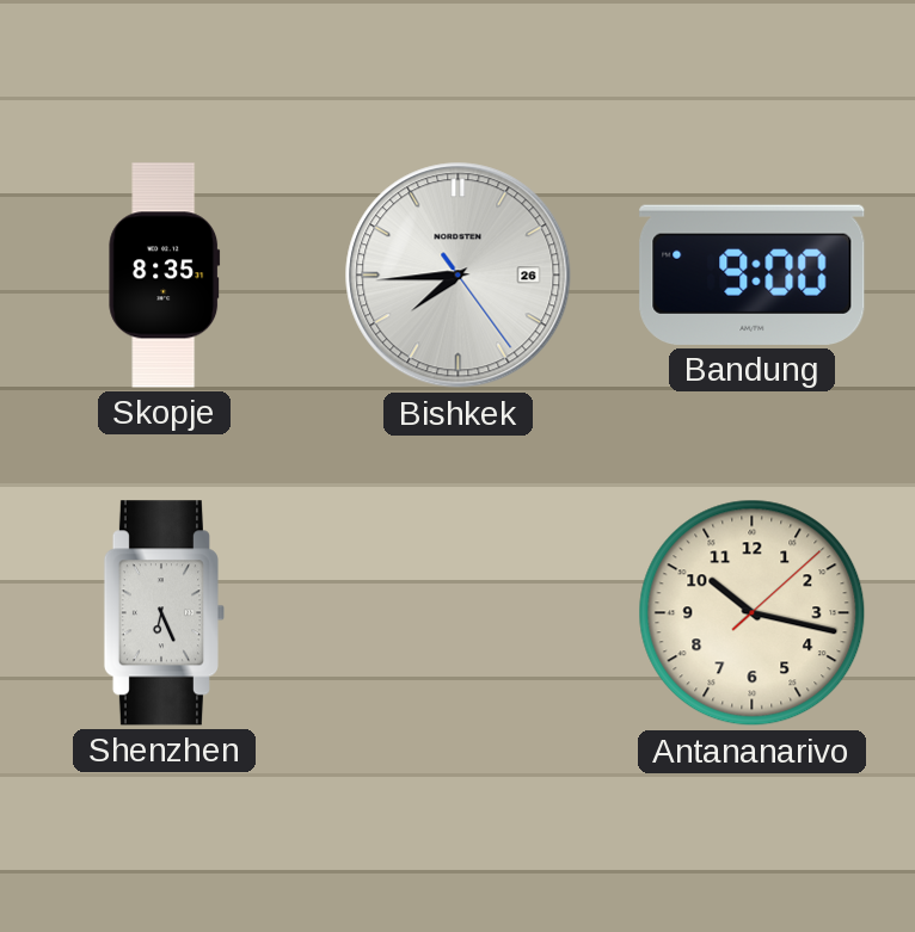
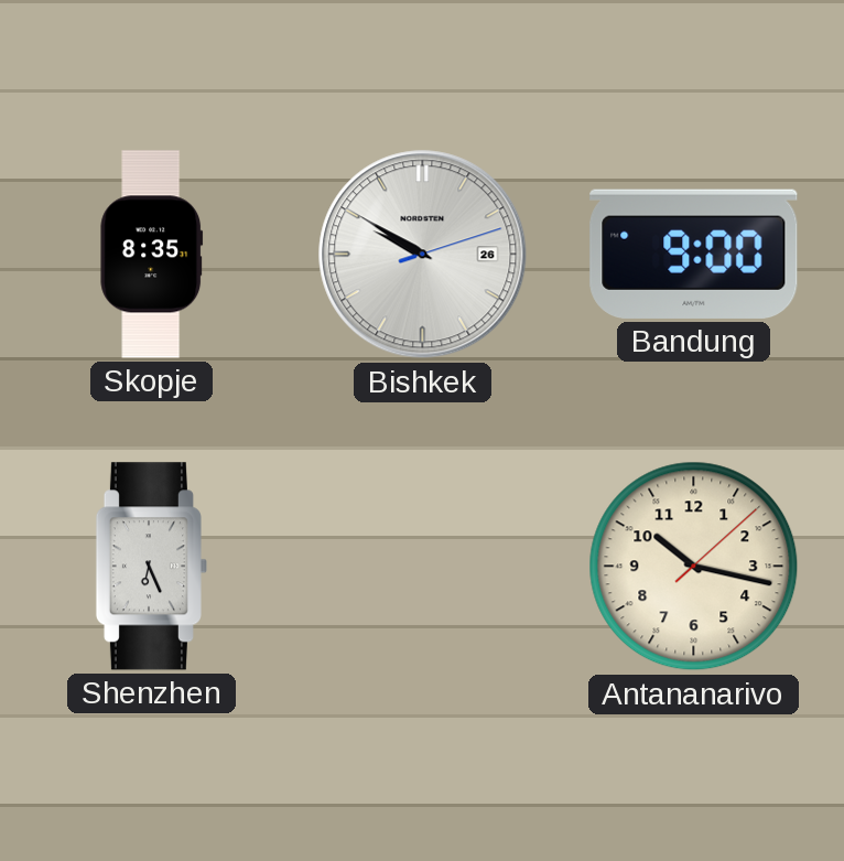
Bishkek: 7:44 -> 9:50 (423, 255)
